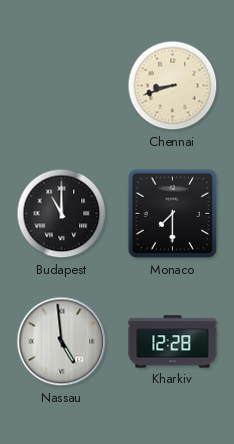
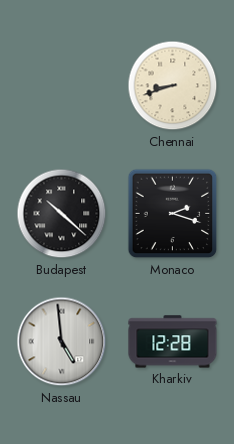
Budapest: 11:00 -> 10:22 (62, 214)
Monaco: 7:30 -> 2:18 (173, 214)
